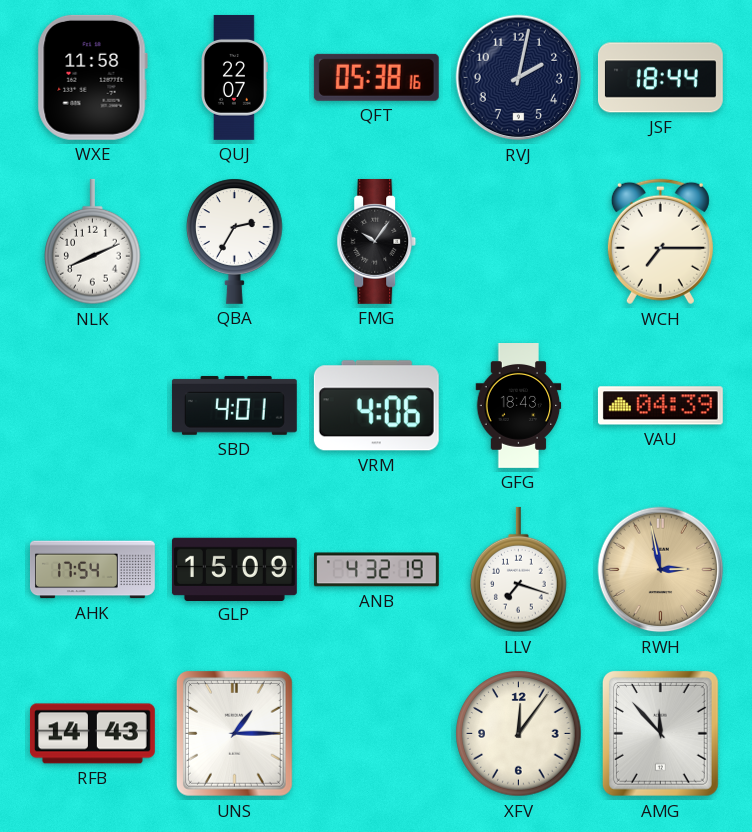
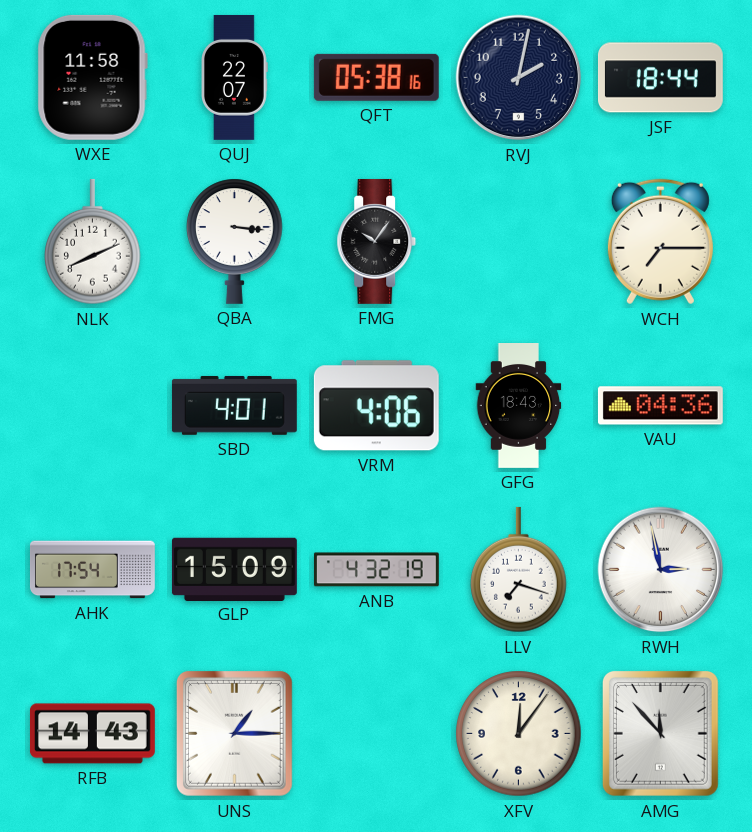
QBA: 2:35 -> 3:16 (235, 241)
VAU: 04:39 -> 04:36 (660, 406)
RWH dial: champagne -> white (661, 570)
